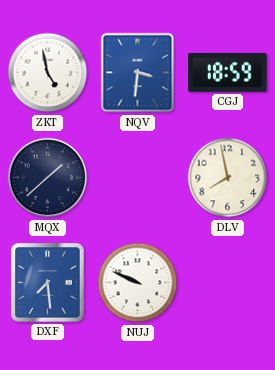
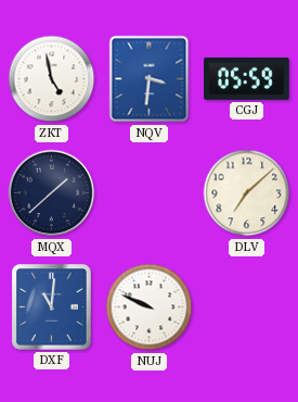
CGJ: 18:59 -> 05:59 (247, 78)
DLV: 7:58 -> 7:08 (247, 193)
DXF: 7:29 -> 11:01 (52, 307)
